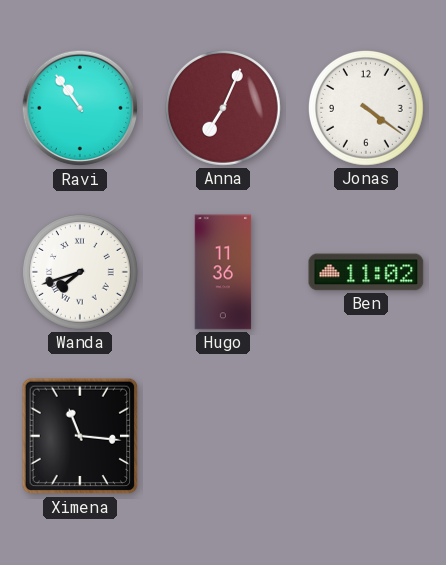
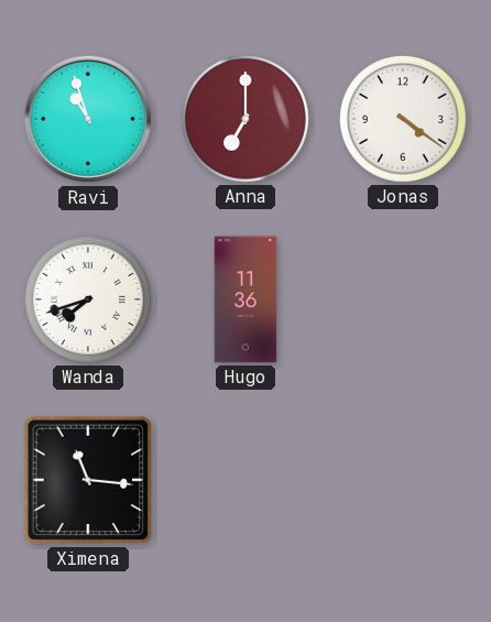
Ravi: 10:54 -> 10:57 (88, 119)
Anna: 7:04 -> 7:00 (245, 119)
Ben: 11:02 -> none (366, 272)
